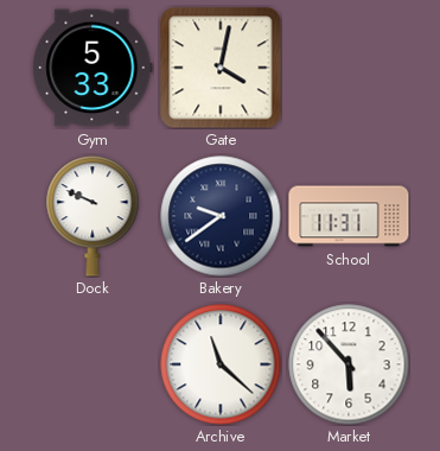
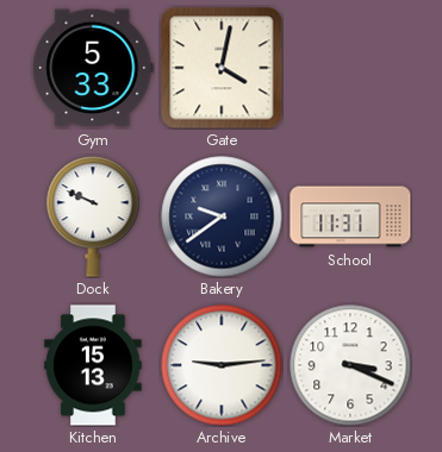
Kitchen: none -> 15:13 (93, 365)
Archive: 11:22 -> 9:14 (222, 365)
Market: 5:53 -> 3:19 (350, 365)
